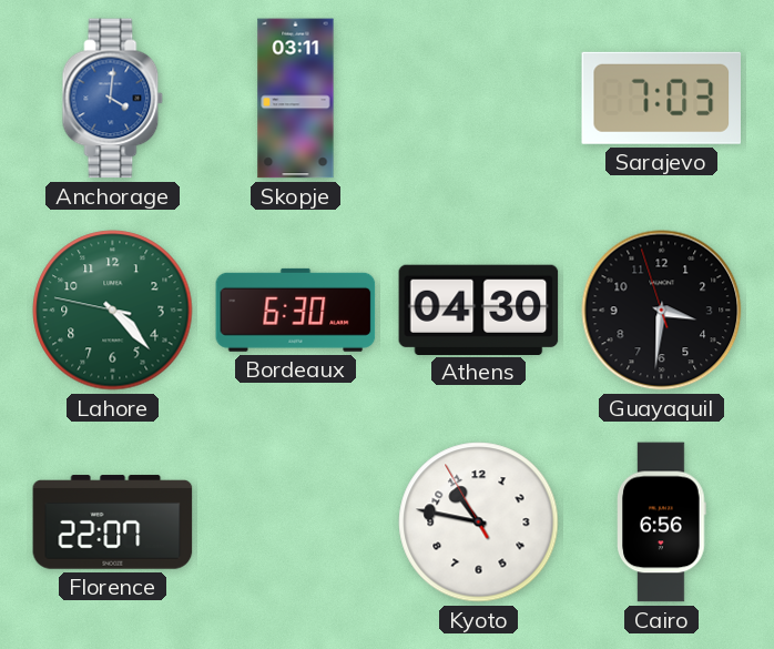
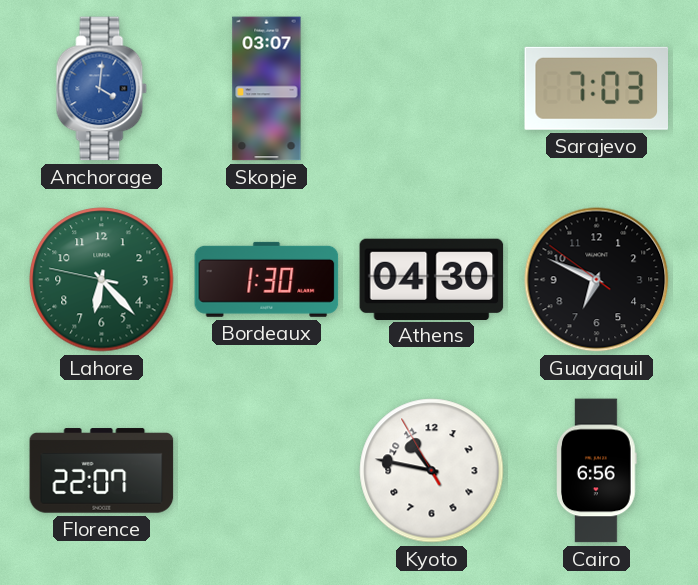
Skopje: 03:11 -> 03:07 (267, 89)
Lahore: 4:22 -> 6:22 (102, 280)
Bordeaux: 6:30 -> 1:30 (267, 279)
Guayaquil: 3:30 -> 6:48 (597, 280)
